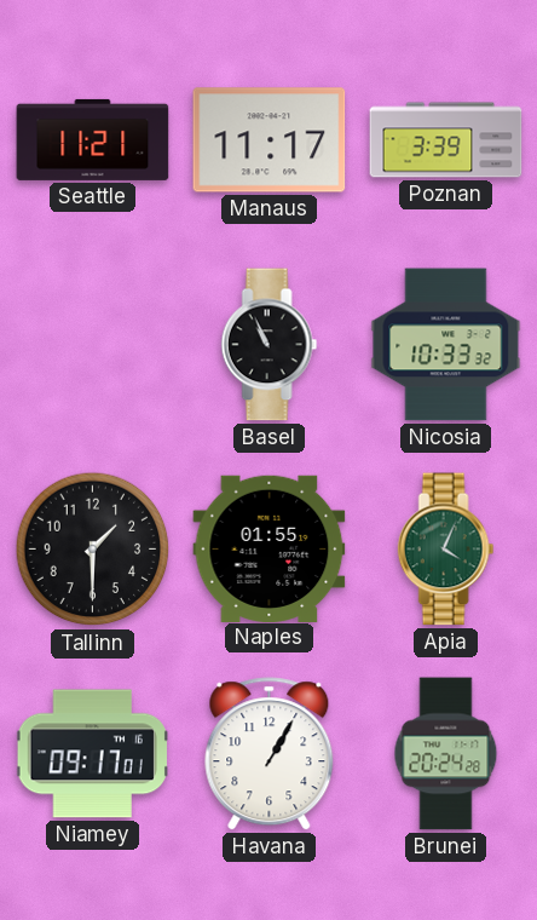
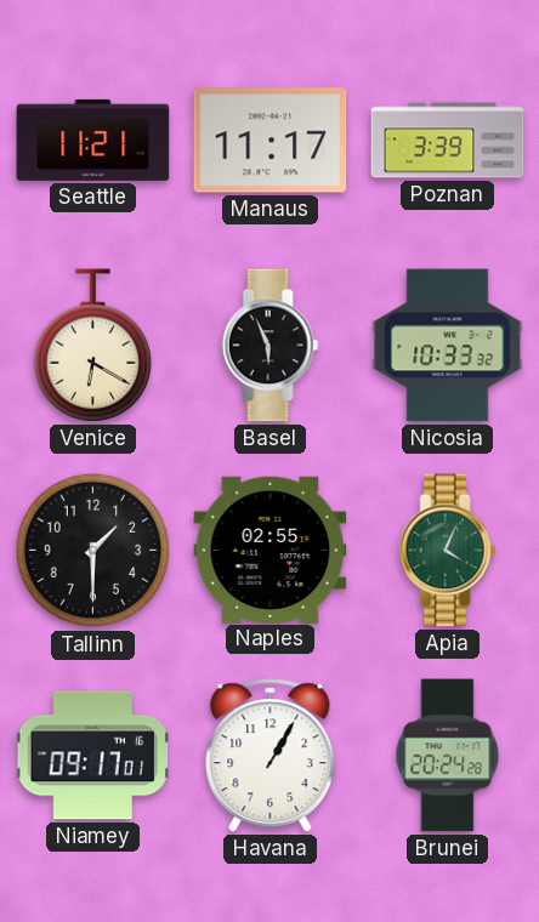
Venice: none -> 6:20 (93, 346)
Basel: 10:56 -> 5:56 (271, 346)
Naples: 01:55 -> 02:55 (271, 550)
